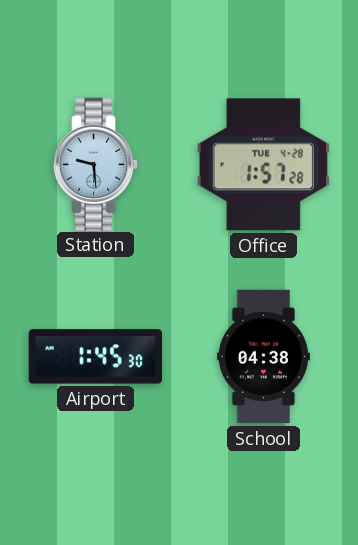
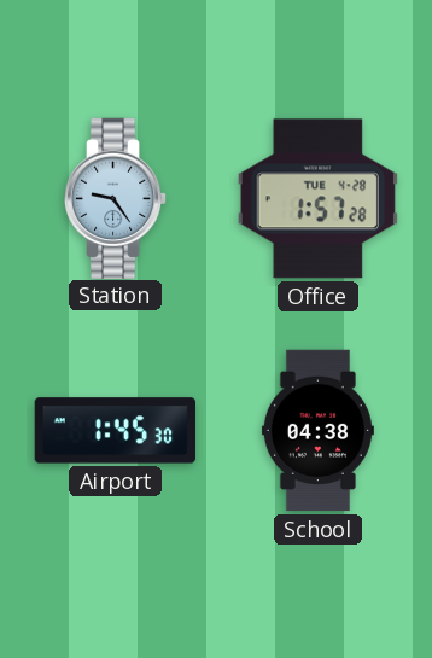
Station: 9:29 -> 9:24 (116, 198)
